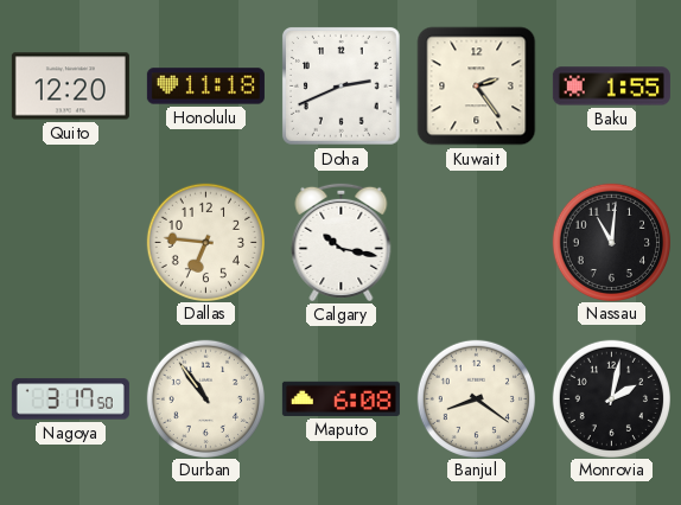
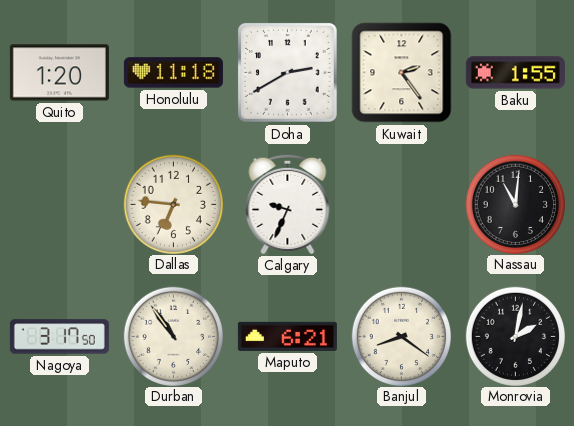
Quito: 12:20 -> 1:20 (59, 73)
Doha: 2:41 -> 2:40 (287, 72)
Calgary: 10:17 -> 9:34 (288, 204)
Maputo: 6:08 -> 6:21 (287, 336)
